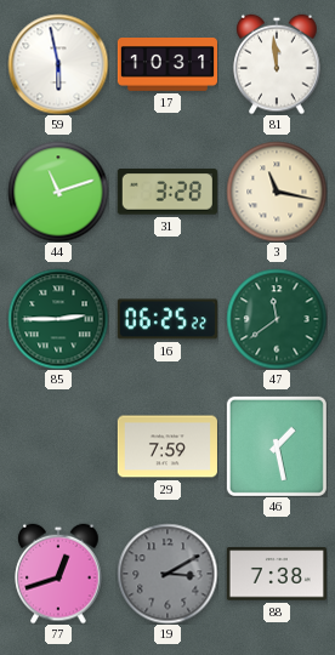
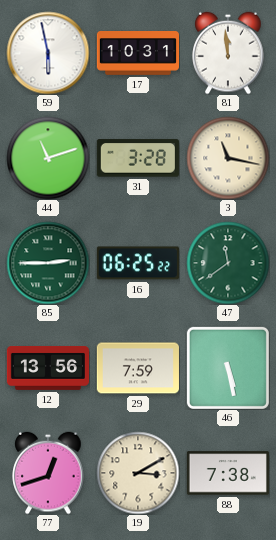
12: none -> 13:56 (47, 369)
46: 1:28 -> 5:28 (228, 368)
19 dial: grey -> cream (138, 473)
